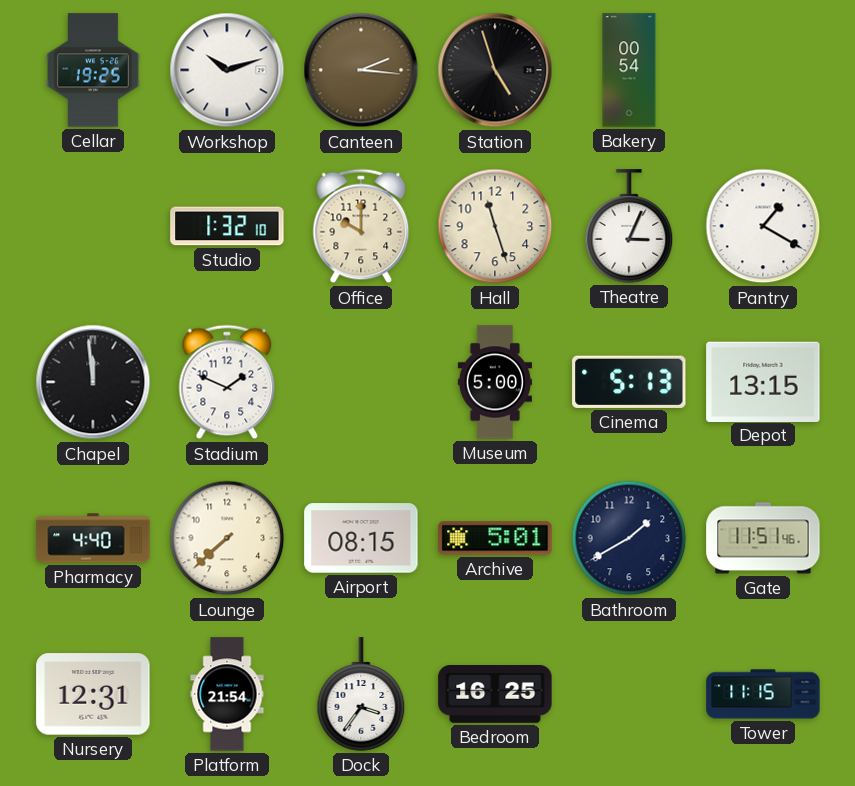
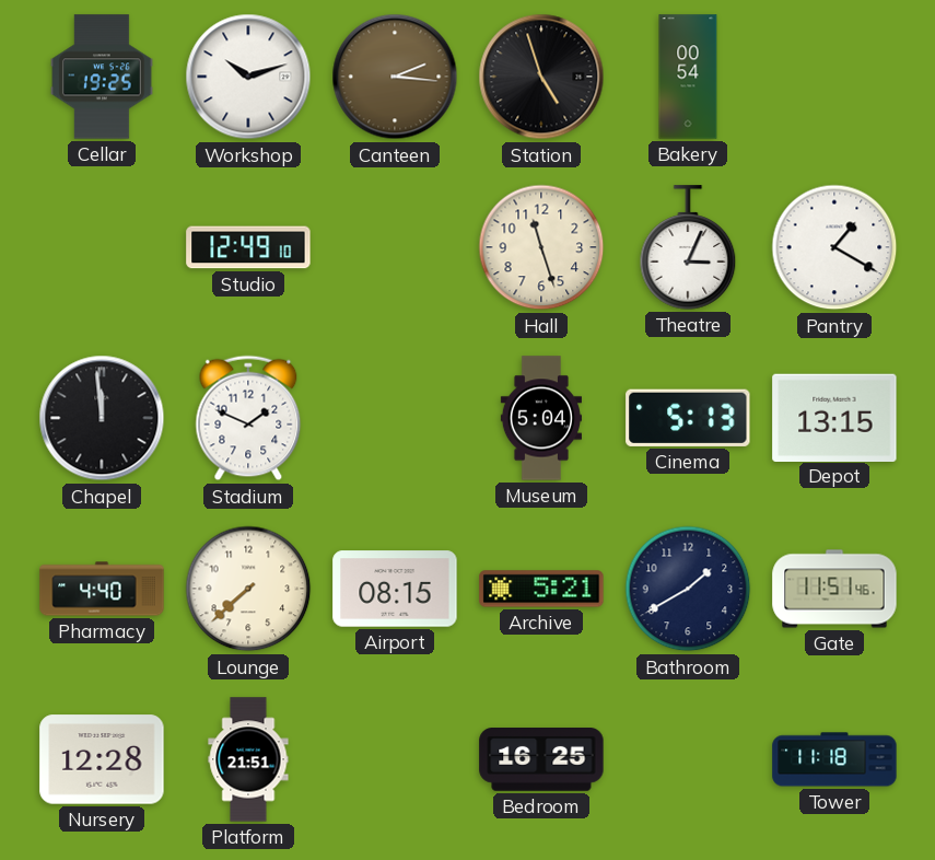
Studio: 1:32 -> 12:49 (248, 247)
Office: 10:00 -> none (361, 226)
Museum: 5:00 -> 5:04 (540, 418)
Archive: 5:01 -> 5:21 (541, 589)
Nursery: 12:31 -> 12:28 (102, 759)
Platform: 21:54 -> 21:51 (248, 759)
Dock: 3:36 -> none (361, 694)
Tower: 11:15 -> 11:18 (834, 759)
